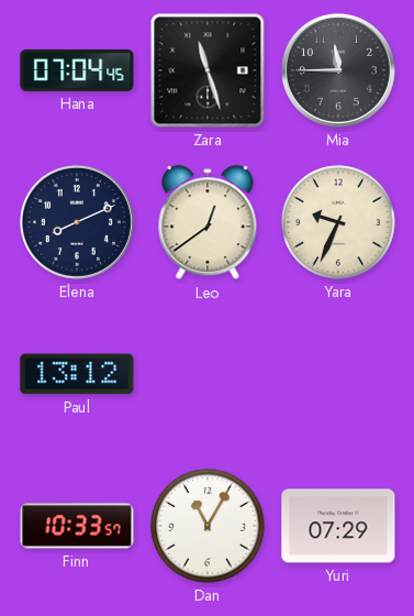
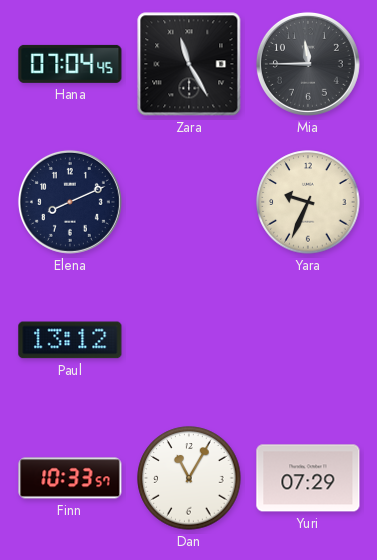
Zara: 11:27 -> 11:25 (189, 64)
Leo: 12:39 -> none (208, 223)
